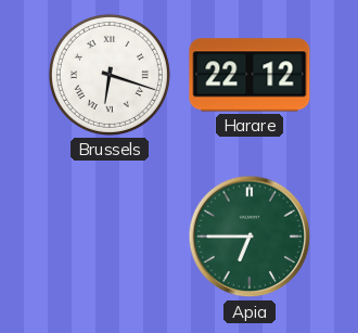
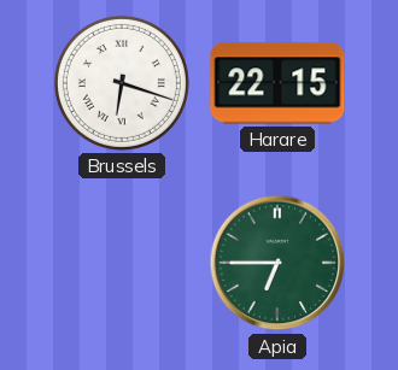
Harare: 22:12 -> 22:15 (277, 83)
